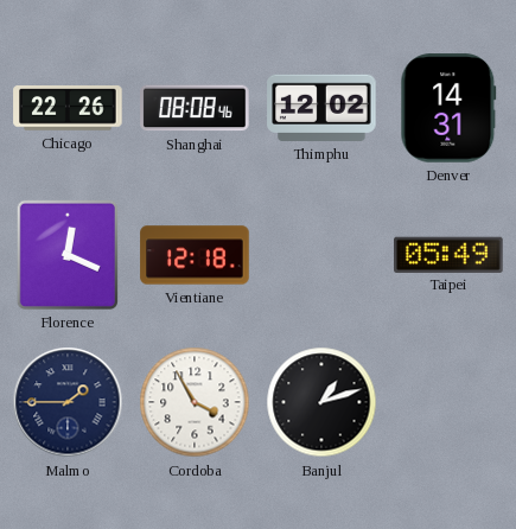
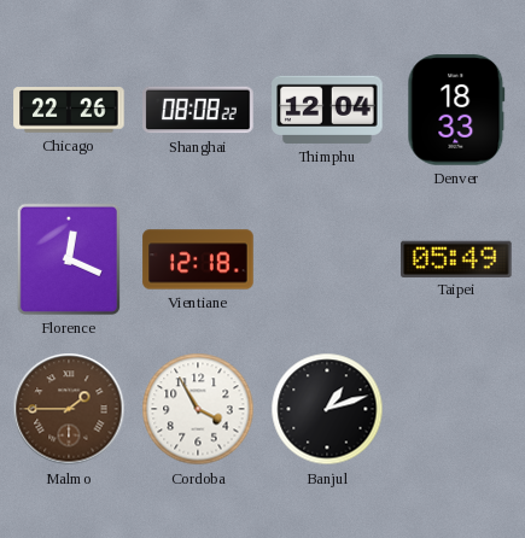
Shanghai: 08:08:46 -> 08:08:22 (198, 110)
Thimphu: 12:02 -> 12:04 (327, 110)
Denver: 14:31 -> 18:33 (456, 110)
Malmo dial: navy -> brown (69, 409)
